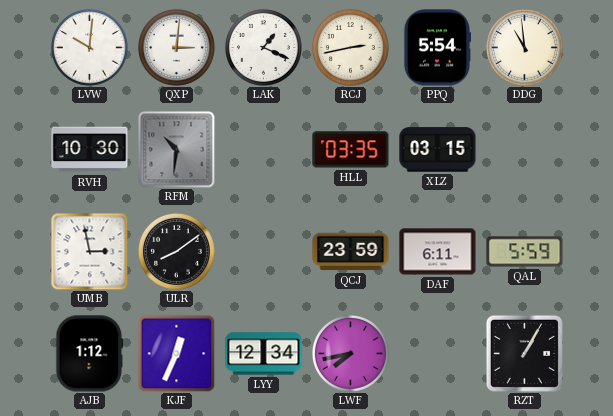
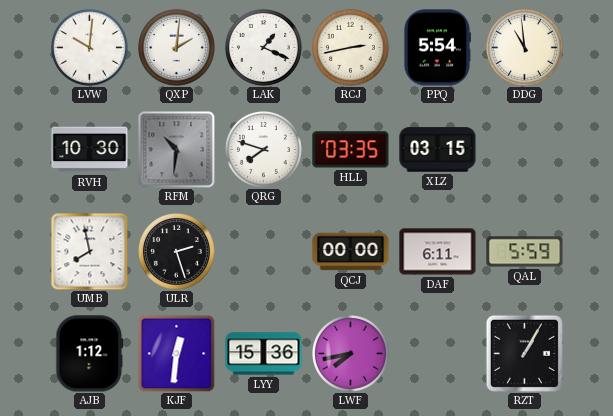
QXP: 3:01 -> 2:01 (176, 47)
QRG: none -> 7:48 (263, 149)
UMB: 2:58 -> 7:58 (89, 251)
ULR: 8:09 -> 2:27 (176, 251)
QCJ: 23:59 -> 00:00 (351, 252)
KJF: 12:34 -> 12:31 (176, 353)
LYY: 12:34 -> 15:36 (264, 354)
